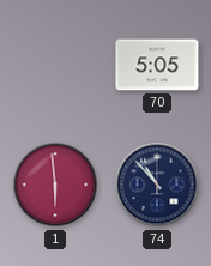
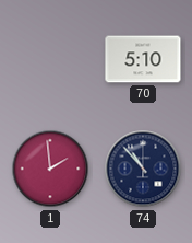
70: 5:05 -> 5:10 (143, 59)
1: 5:59 -> 1:59 (50, 169)
